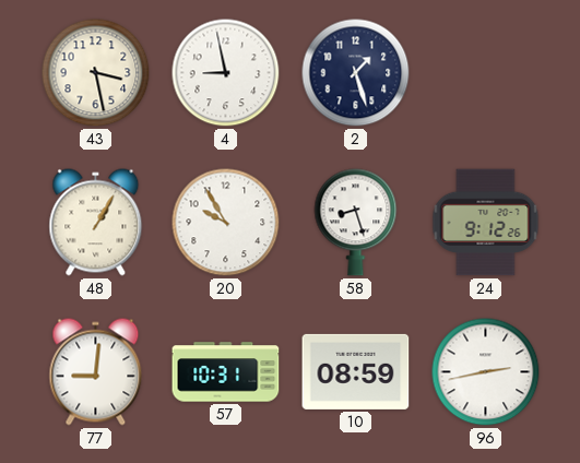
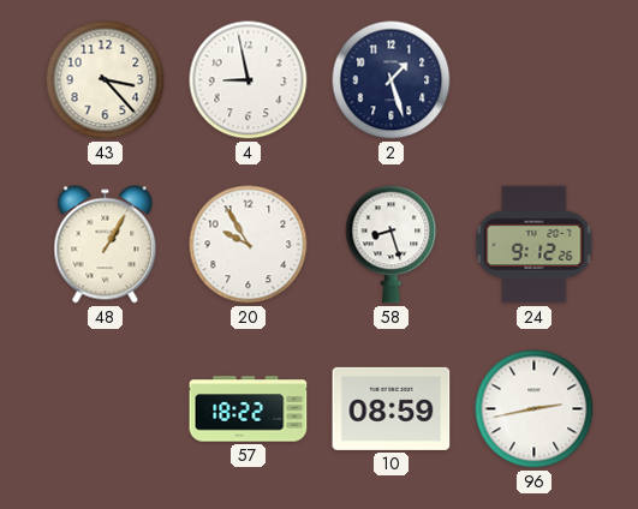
43: 3:28 -> 3:23 (106, 80)
77: 9:01 -> none (96, 372)
57: 10:31 -> 18:22 (249, 409)
